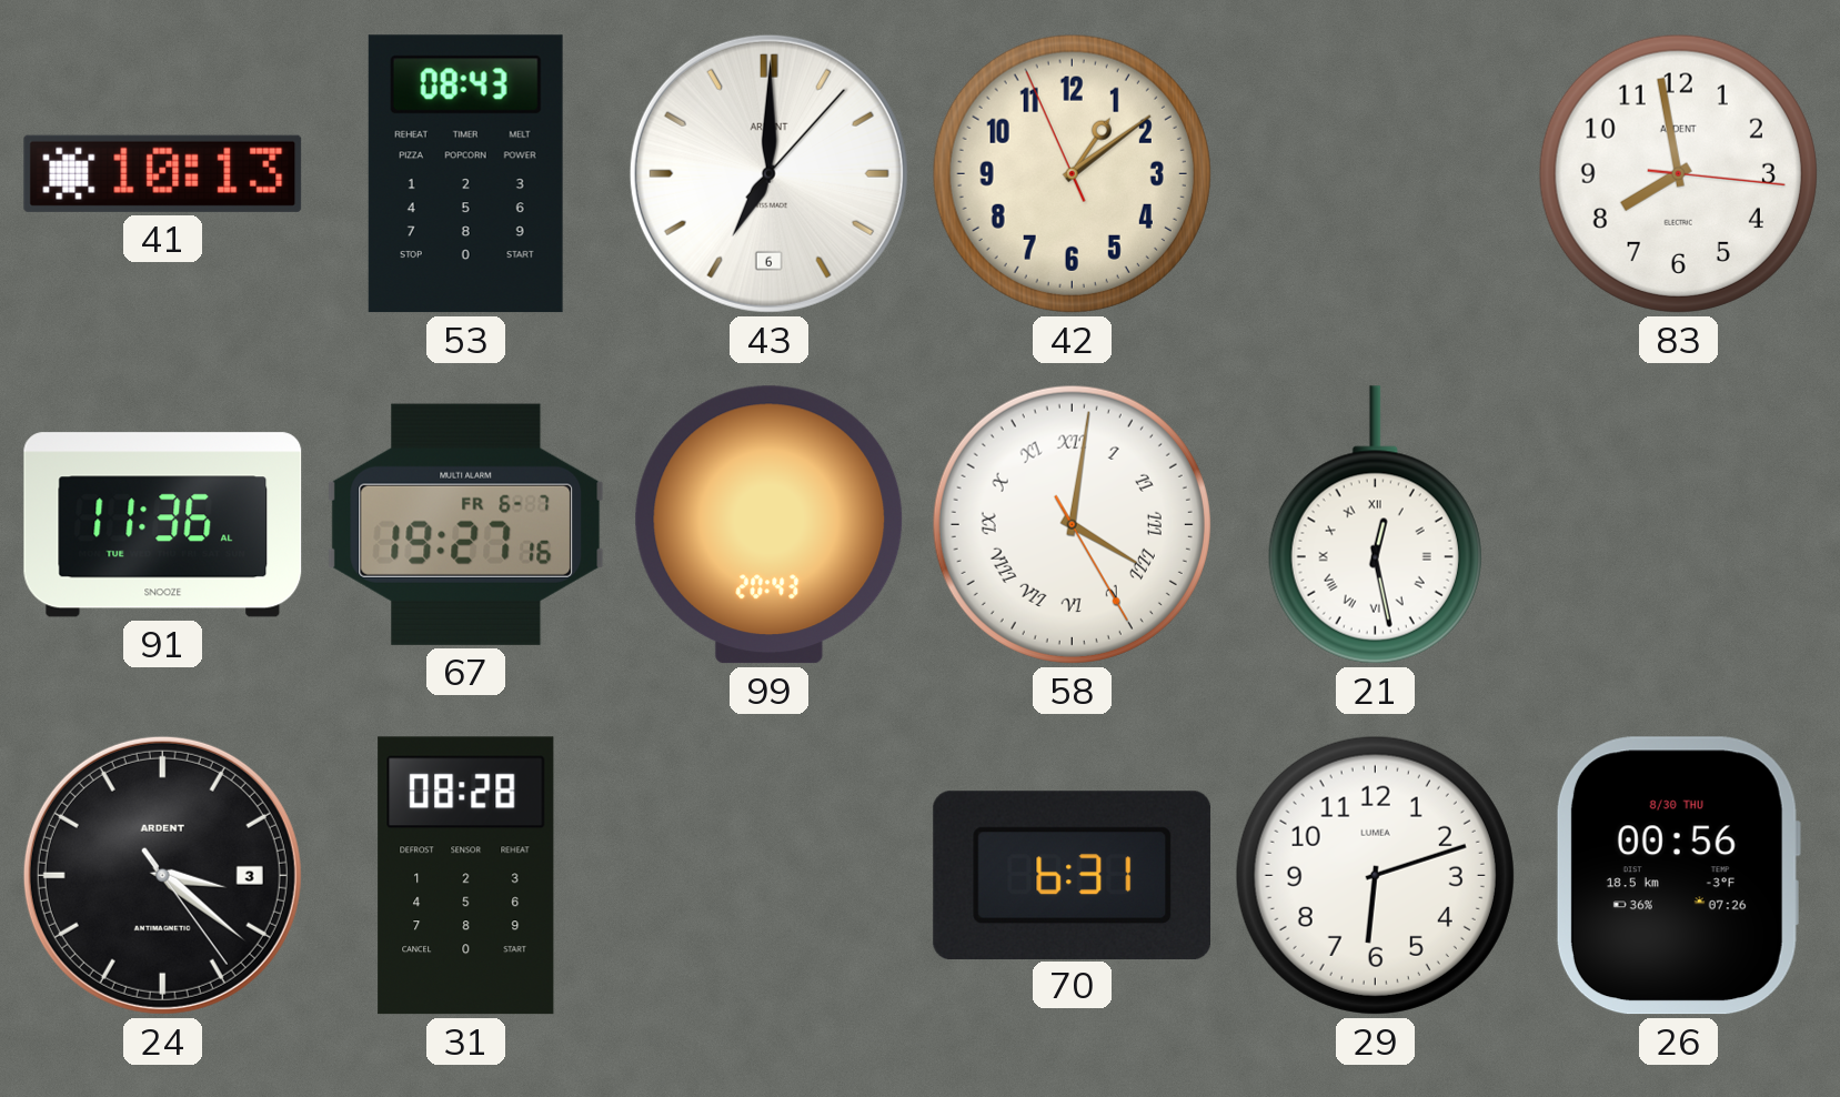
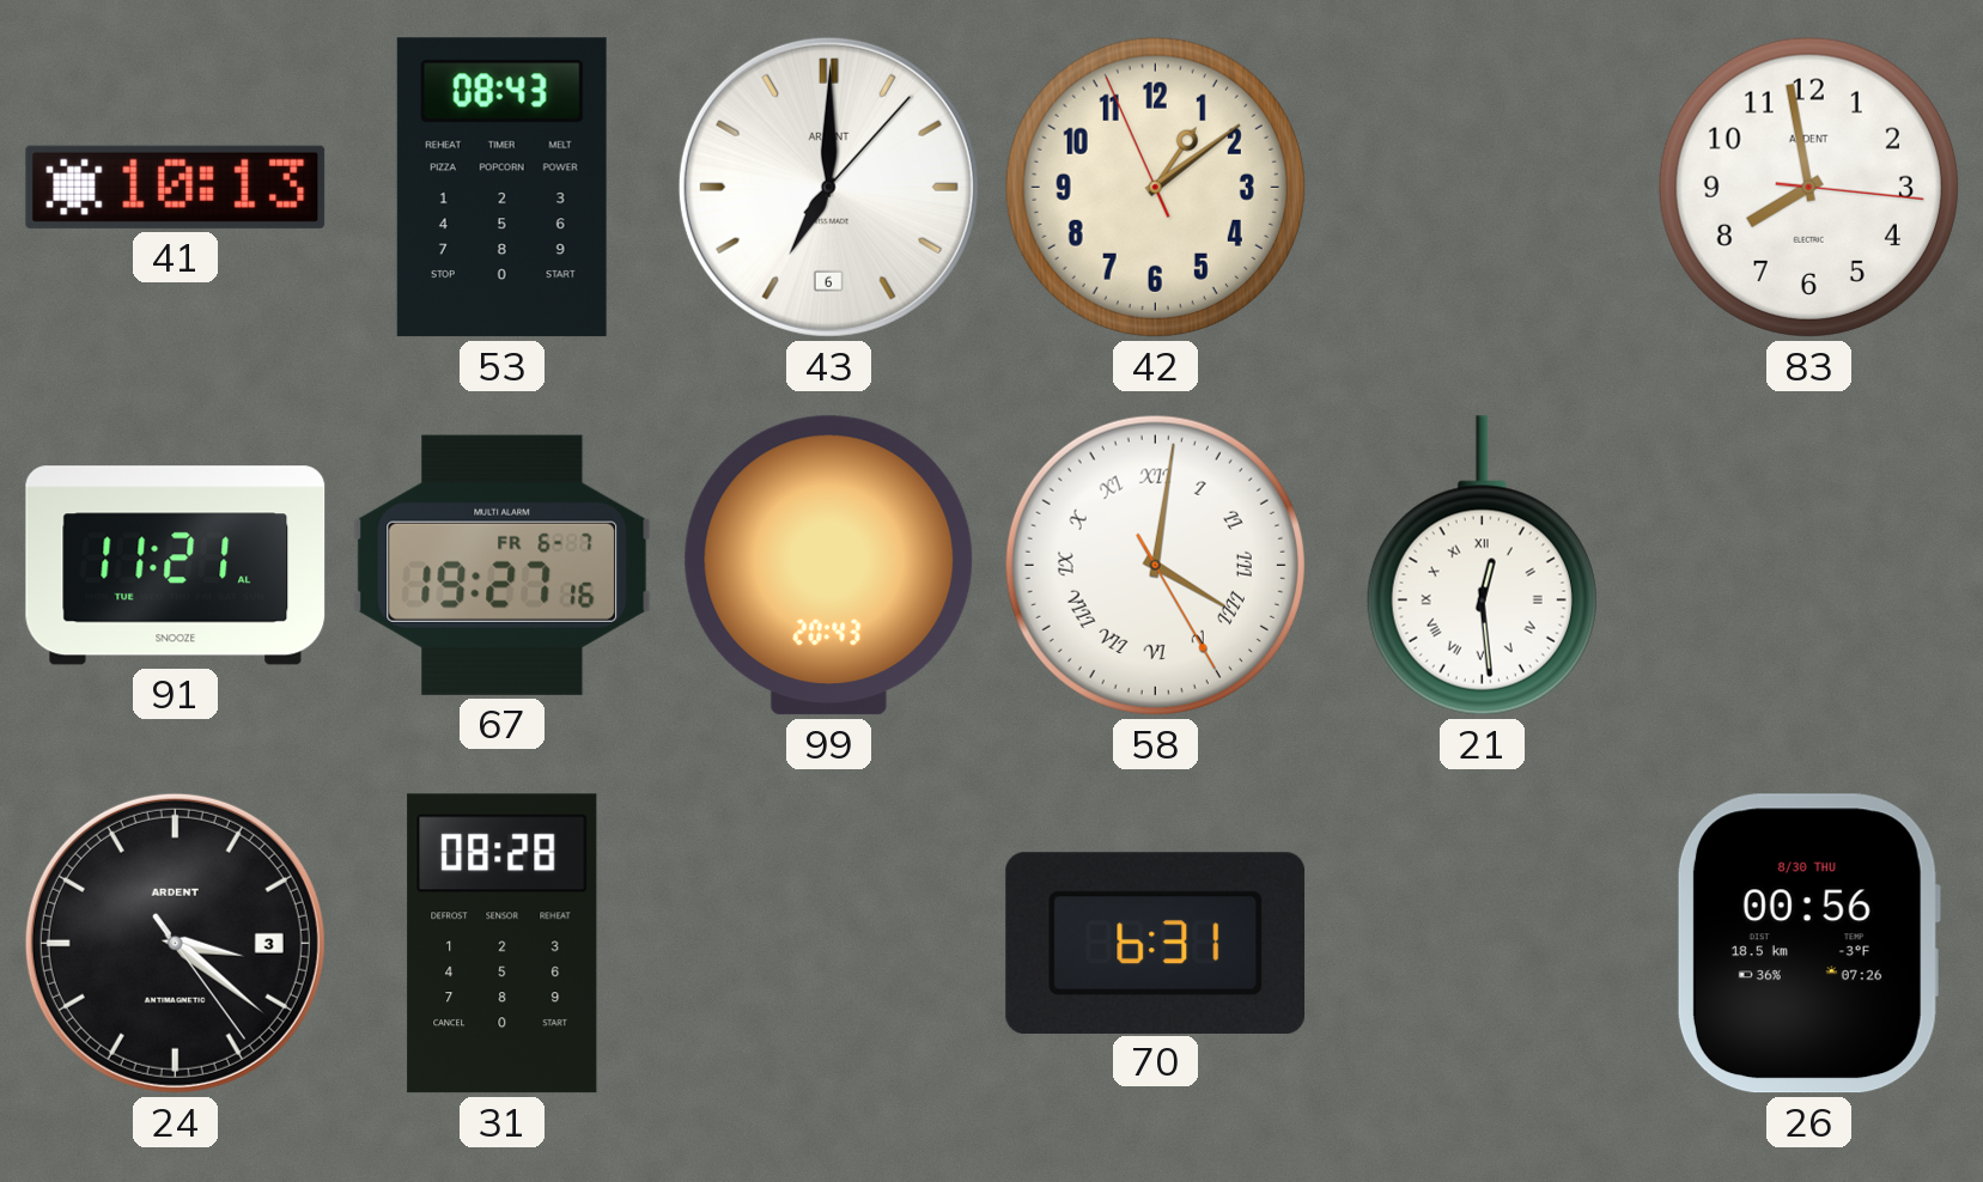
91: 11:36 -> 11:21 (176, 566)
21: 12:28 -> 12:29 (1482, 566)
29: 6:12 -> none (1375, 875)
